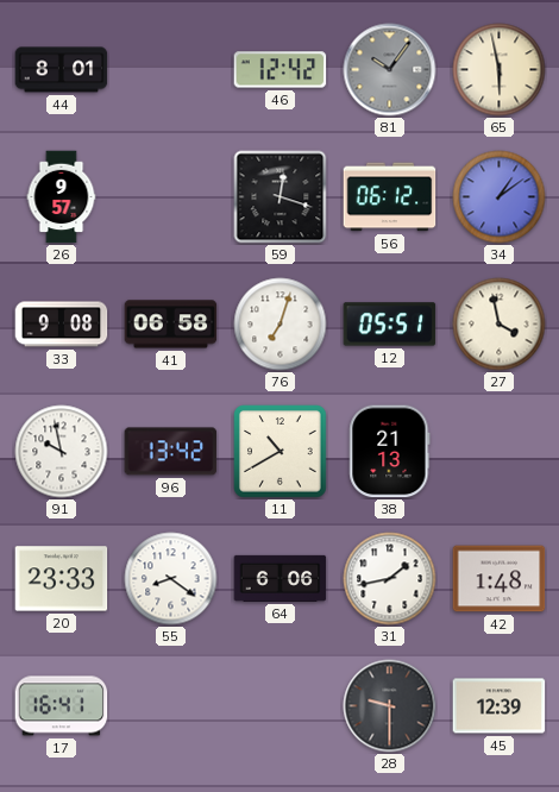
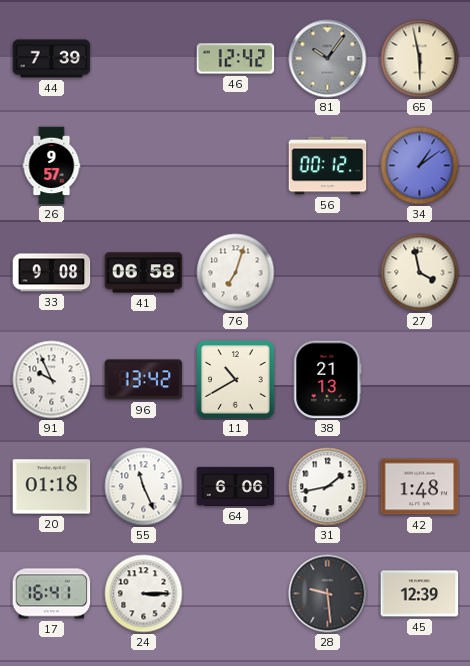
44: 8:01 -> 7:39 (52, 59)
59: 12:18 -> none (281, 197)
56: 06:12 -> 00:12 (328, 166)
12: 05:51 -> none (390, 325)
91: 9:58 -> 9:56 (52, 380)
20: 23:33 -> 01:18 (52, 487)
55: 8:21 -> 11:26 (144, 487)
24: none -> 3:15 (144, 594)
28: 9:30 -> 9:29 (328, 594)
